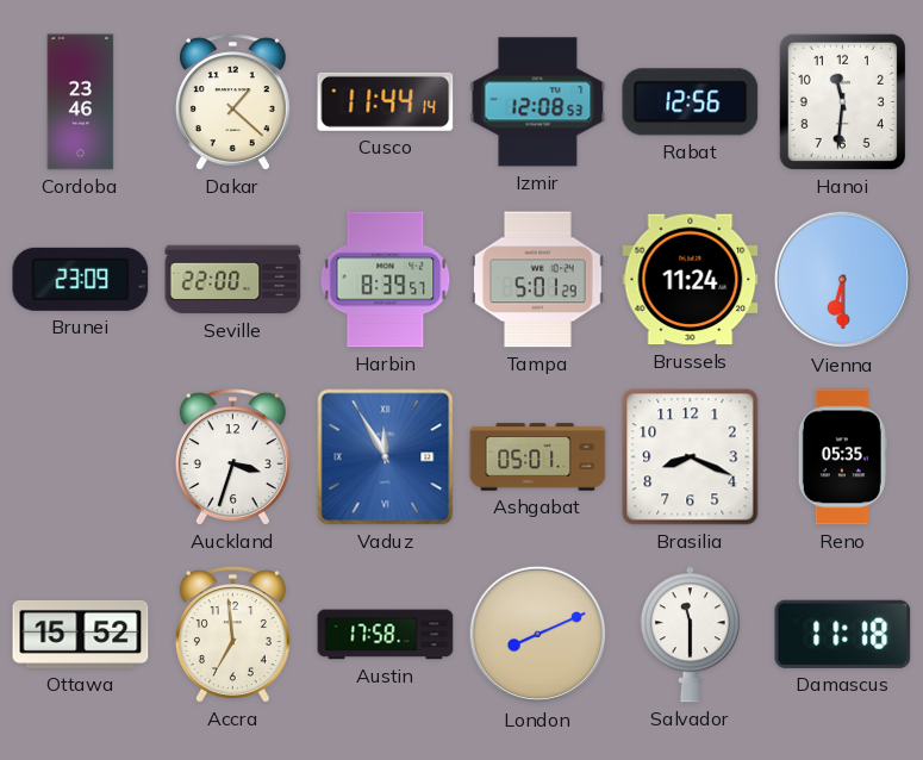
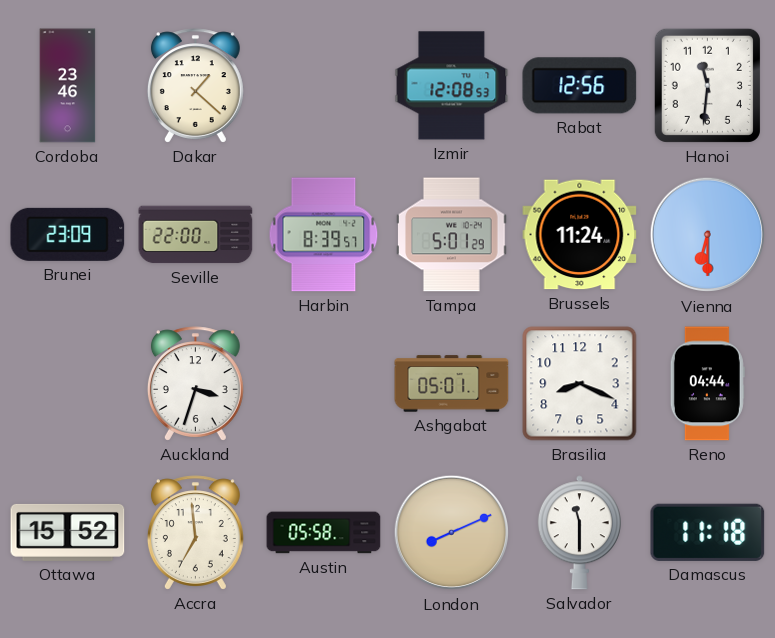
Cusco: 11:44 -> none (386, 101)
Vaduz: 11:55 -> none (386, 457)
Reno: 05:35 -> 04:44 (707, 384)
Austin: 17:58 -> 05:58 (324, 533)
